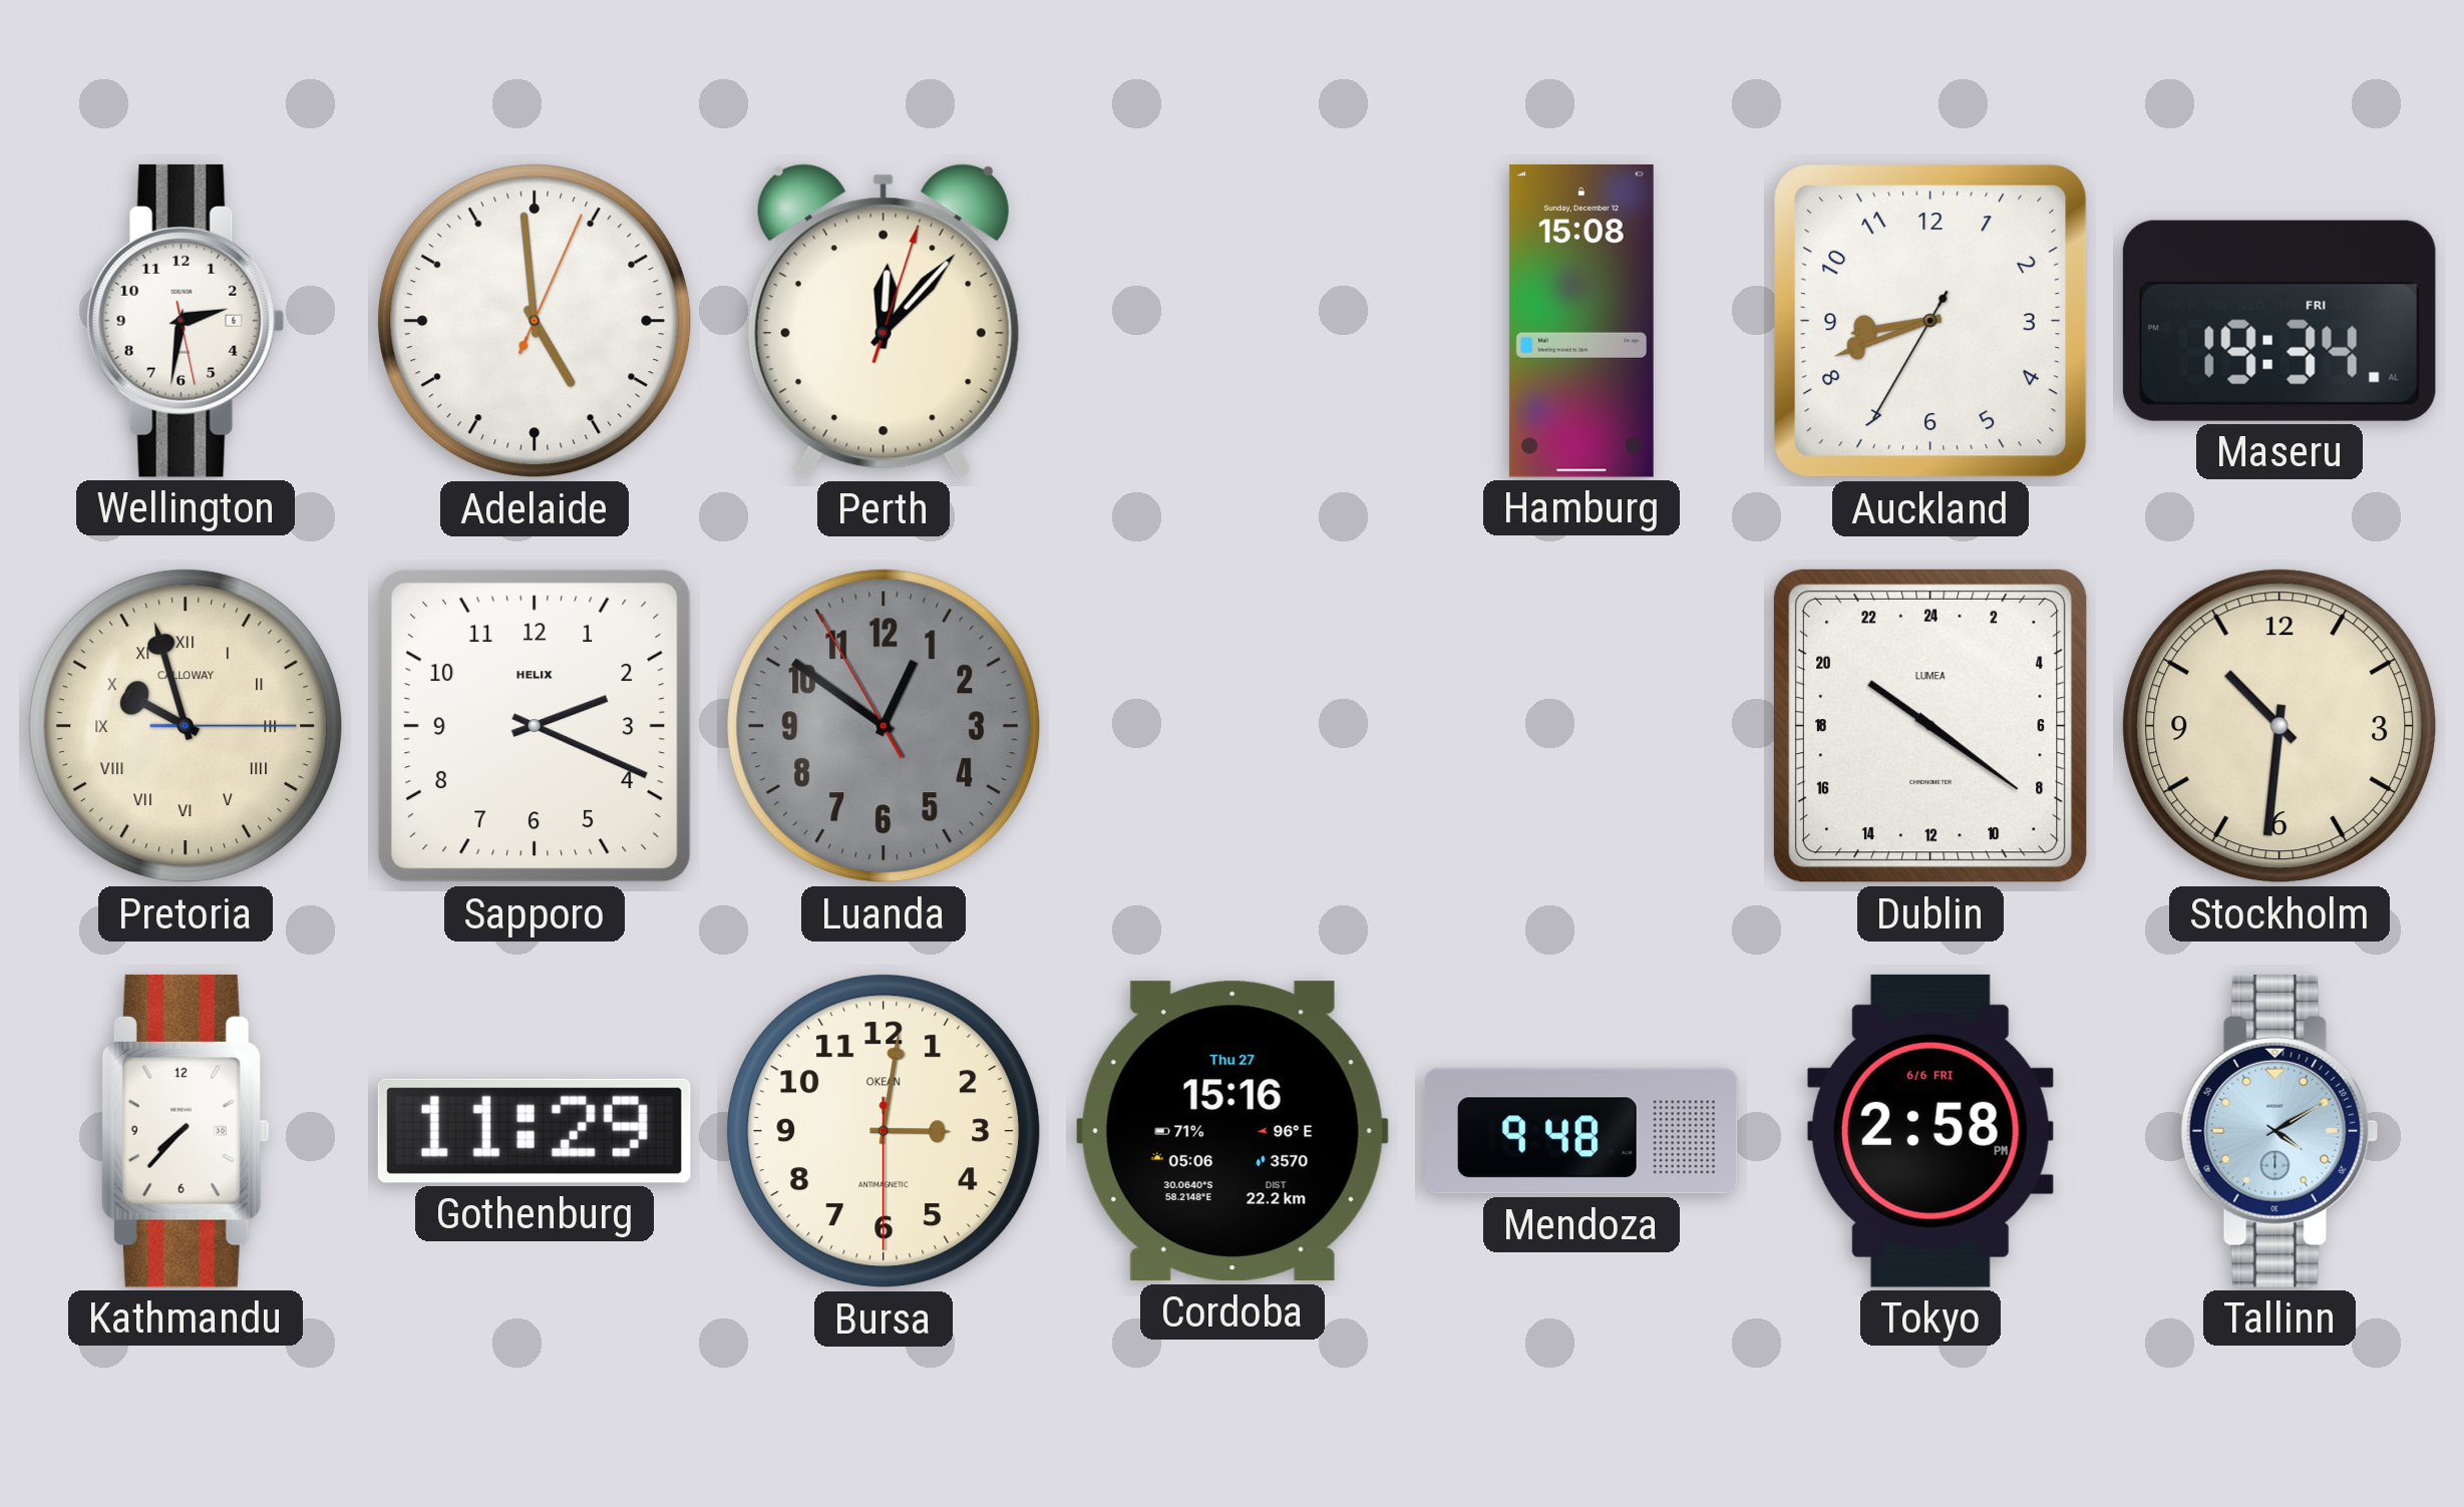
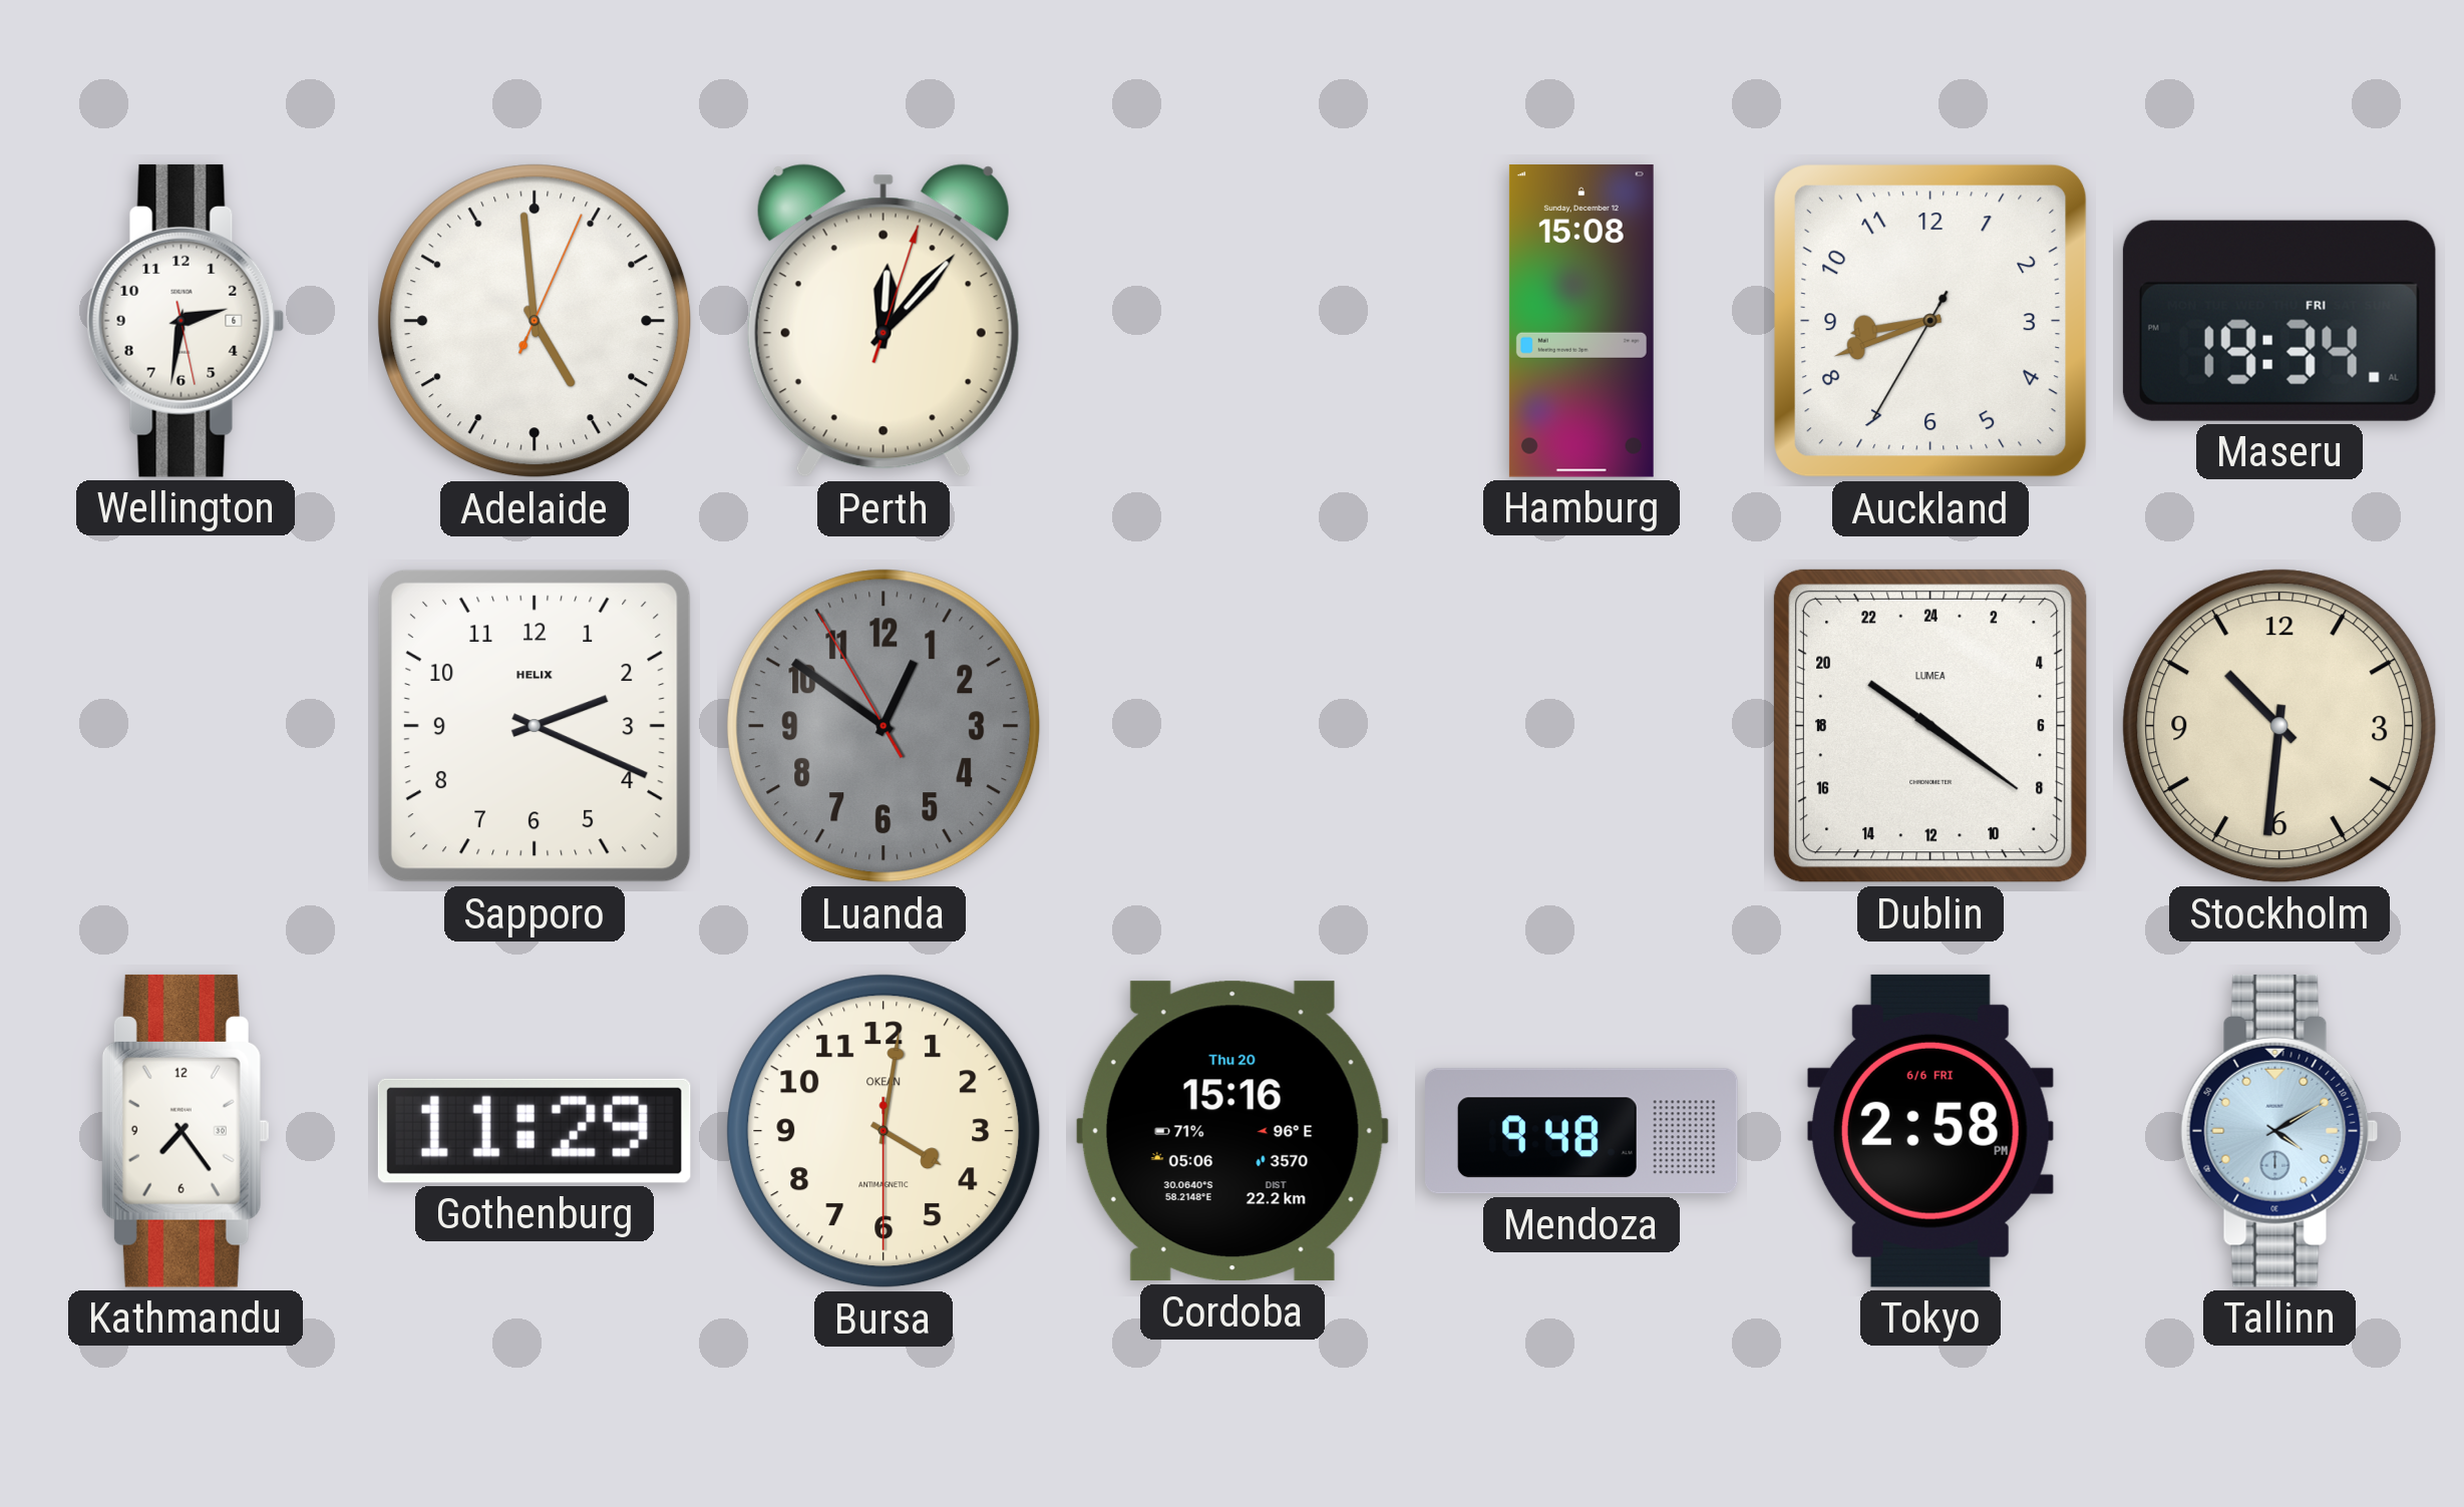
Pretoria: 9:57 -> none (186, 726)
Kathmandu: 7:37 -> 7:24 (186, 1131)
Bursa: 3:01 -> 4:01 (884, 1131)
Cordoba date: Thu 27 -> Thu 20 (1233, 1131)
